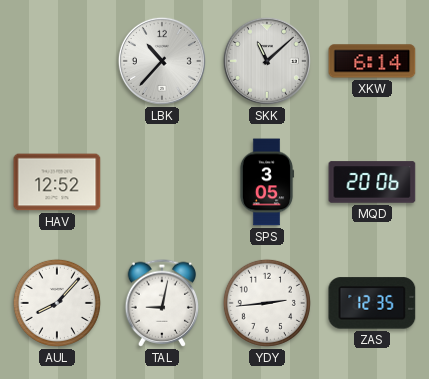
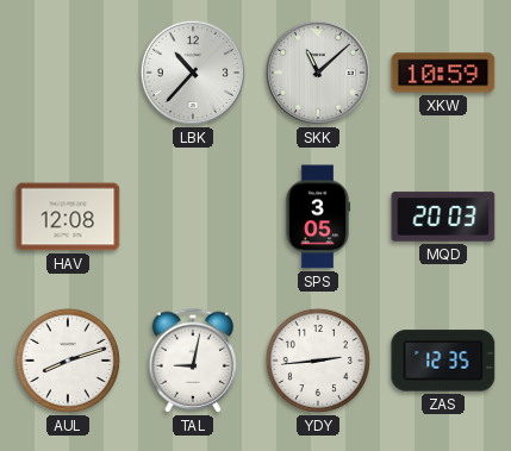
XKW: 6:14 -> 10:59 (443, 73)
HAV: 12:52 -> 12:08 (68, 217)
MQD: 20:06 -> 20:03 (443, 217)
AUL: 8:07 -> 8:12 (68, 361)
